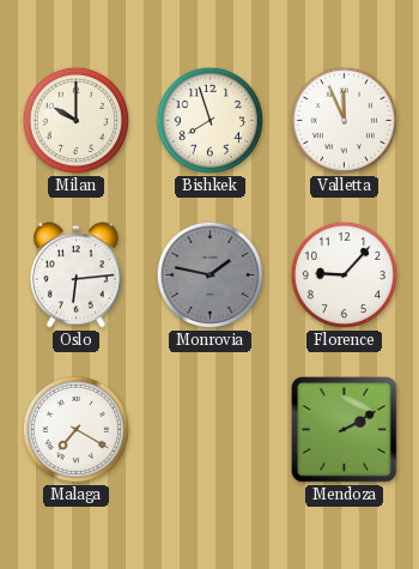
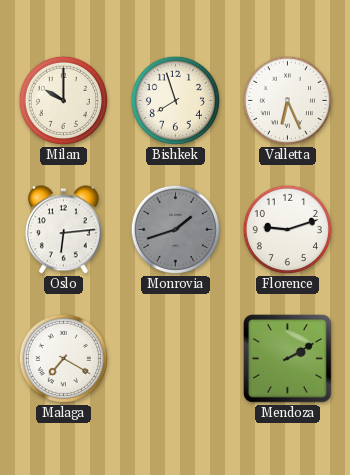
Valletta: 11:56 -> 6:26 (287, 100)
Monrovia: 1:47 -> 1:42 (175, 229)
Florence: 9:07 -> 9:12 (287, 229)
